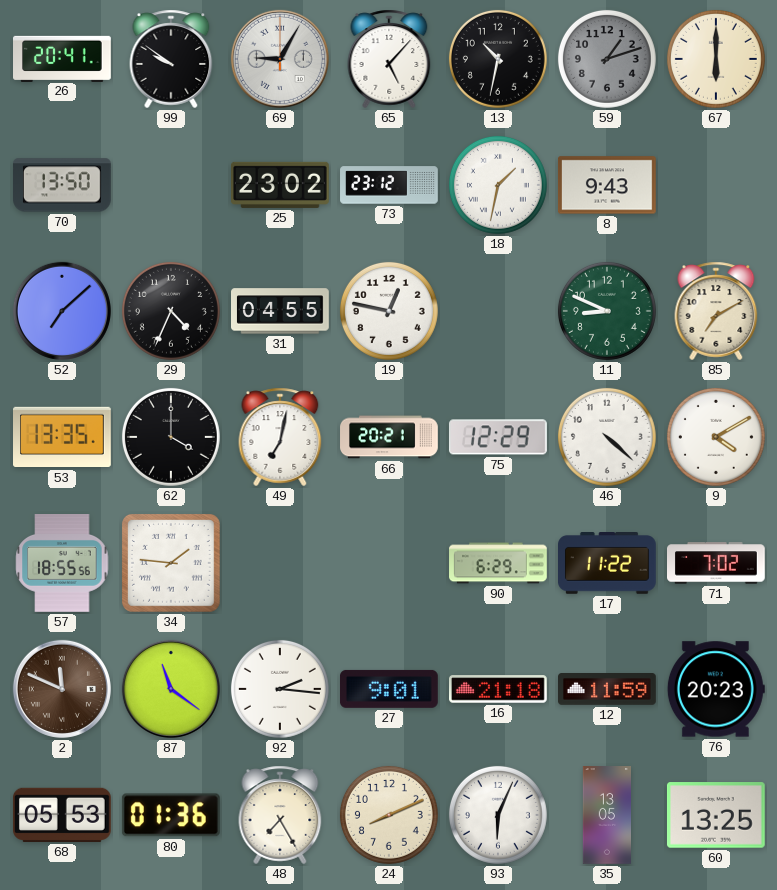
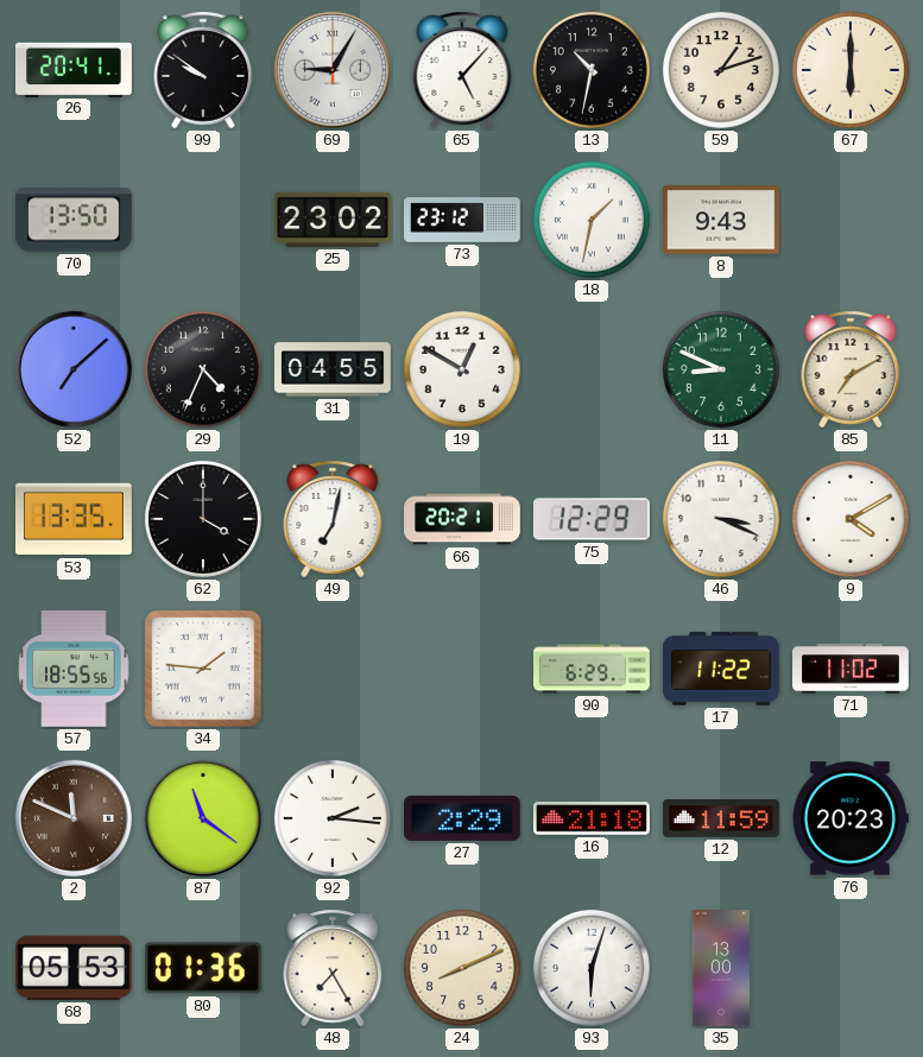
59 dial: grey -> cream (721, 70)
19: 12:47 -> 12:50 (462, 369)
46: 4:22 -> 3:19 (721, 519)
71: 7:02 -> 11:02 (852, 669)
27: 9:01 -> 2:29 (463, 818)
93: 6:04 -> 6:03 (592, 968)
35: 13:05 -> 13:00 (720, 968)
60: 13:25 -> none (716, 815)
